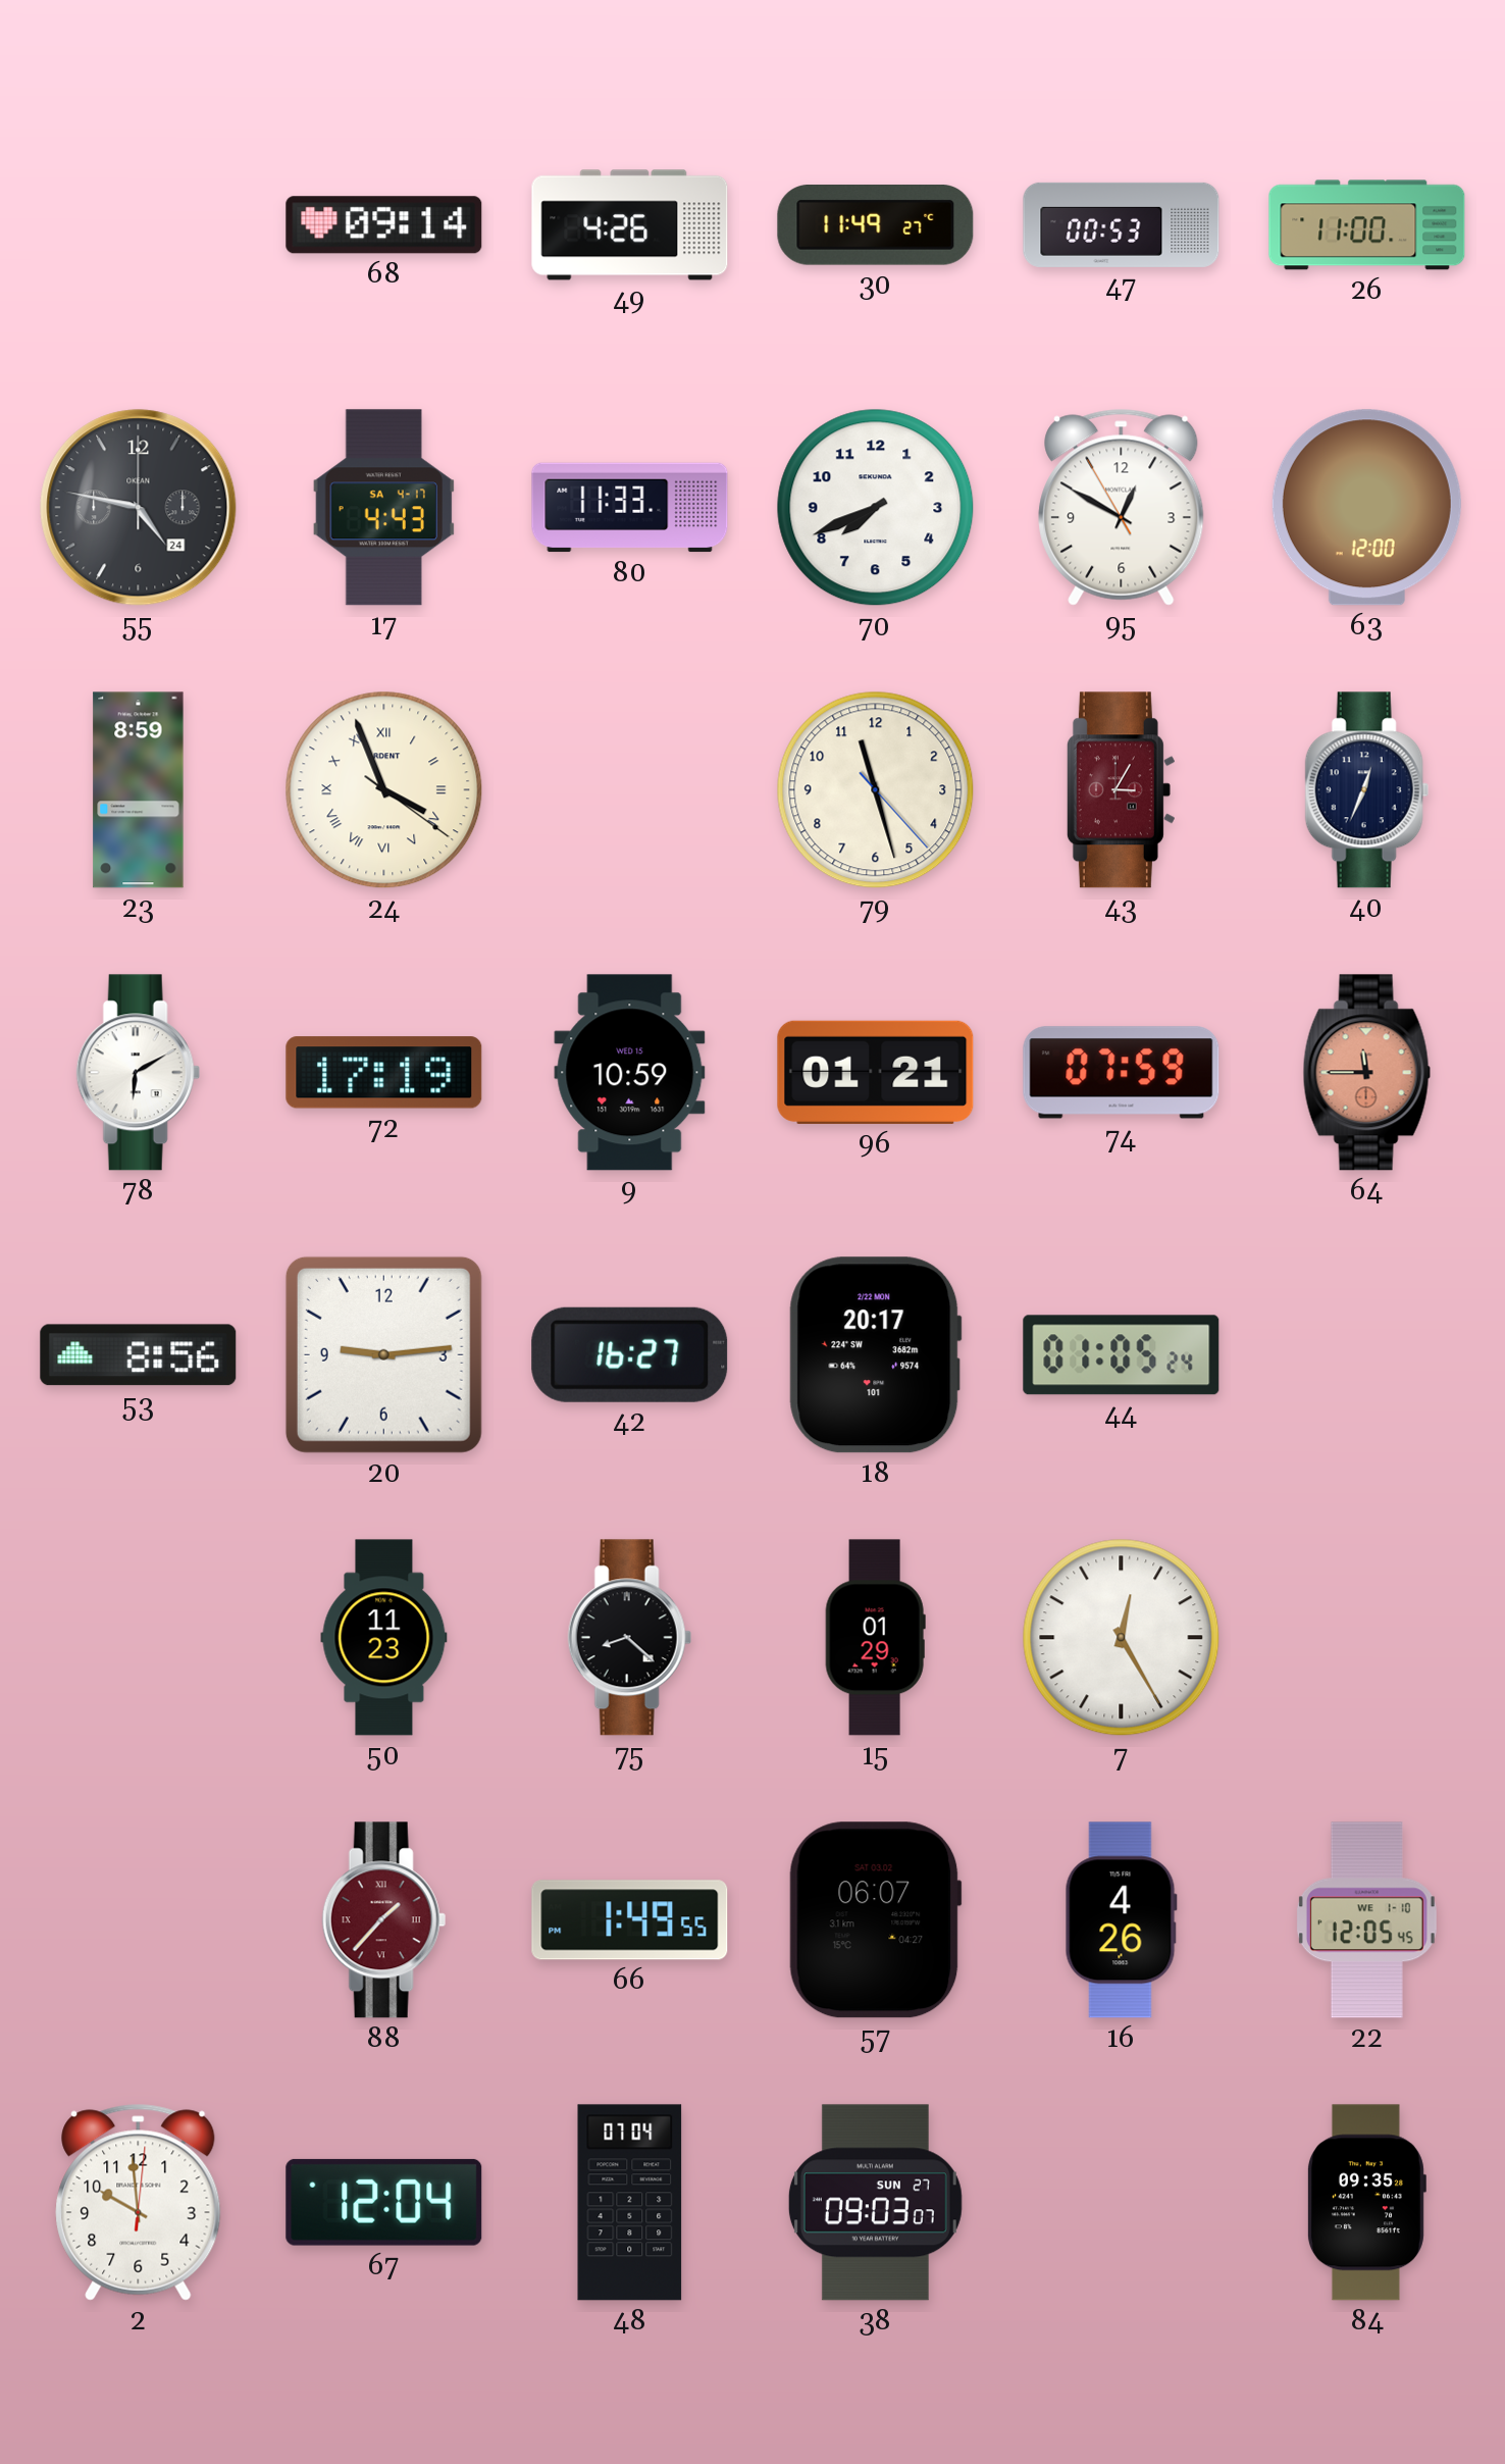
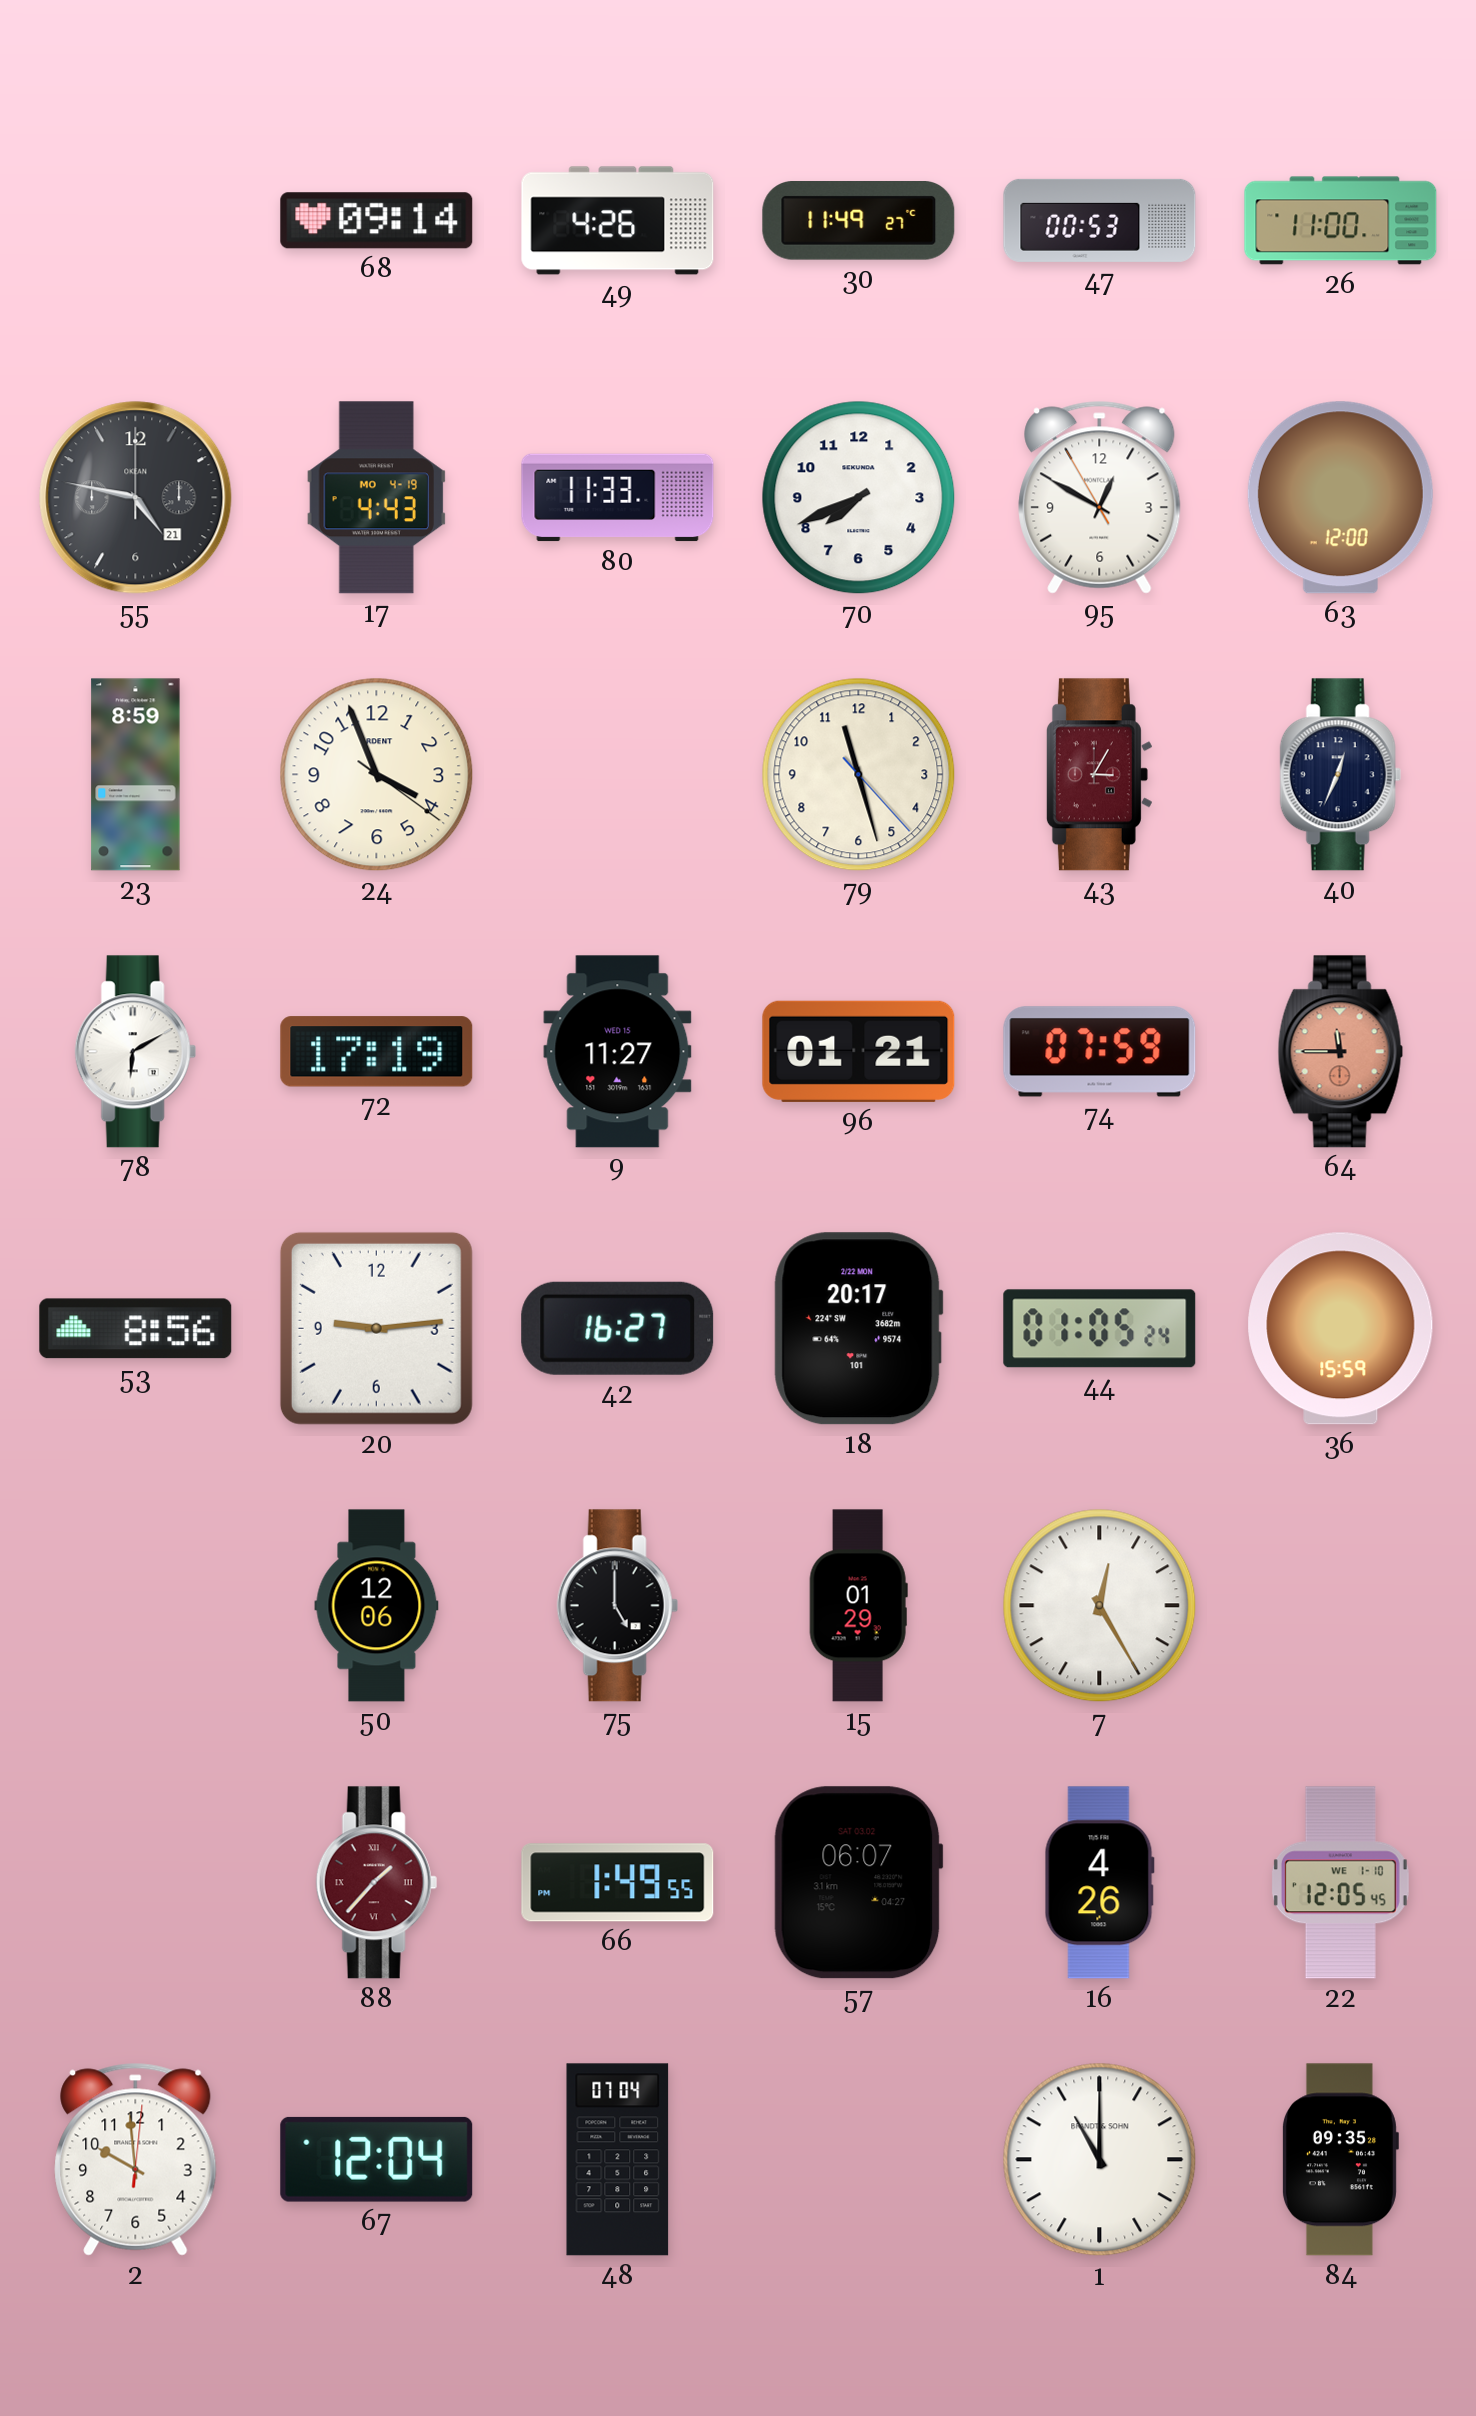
55 date: 24 -> 21 (136, 498)
17 date: SA 4-17 -> MO 4-19 (377, 498)
24 numerals: Roman -> Arabic (377, 775)
9: 10:59 -> 11:27 (618, 1052)
36: none -> 15:59 (1341, 1329)
50: 11:23 -> 12:06 (377, 1606)
75: 8:22 -> 5:00 (617, 1606)
38: 09:03 -> none (875, 2203)
1: none -> 11:00 (1100, 2160)
